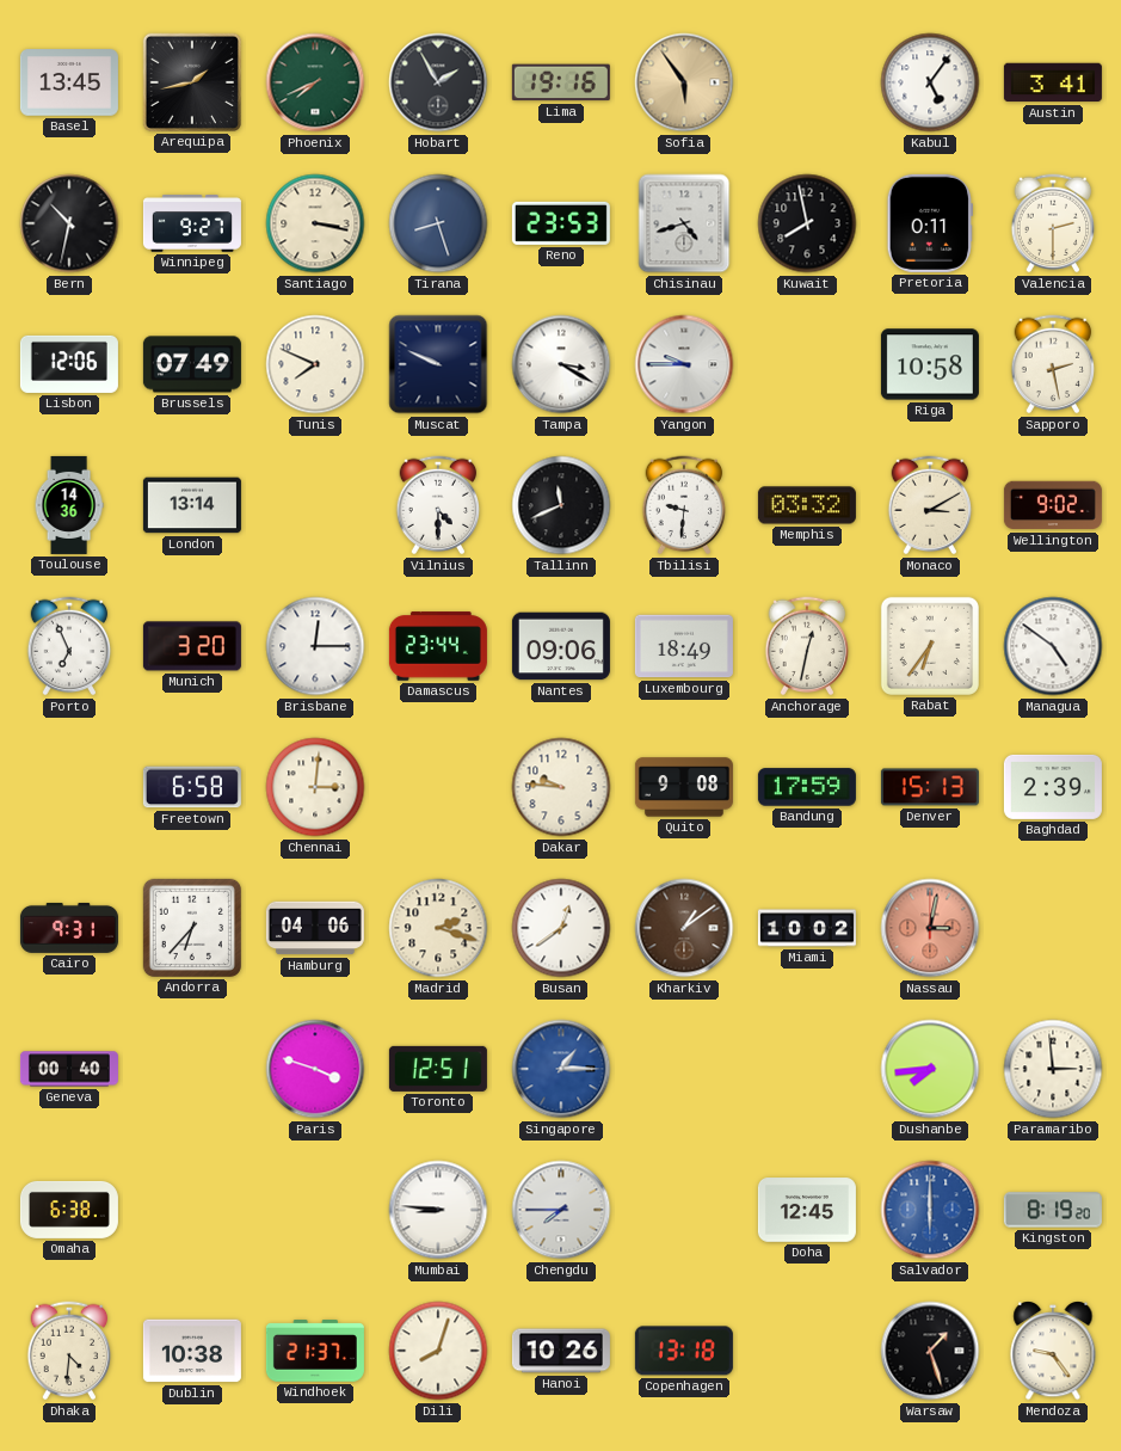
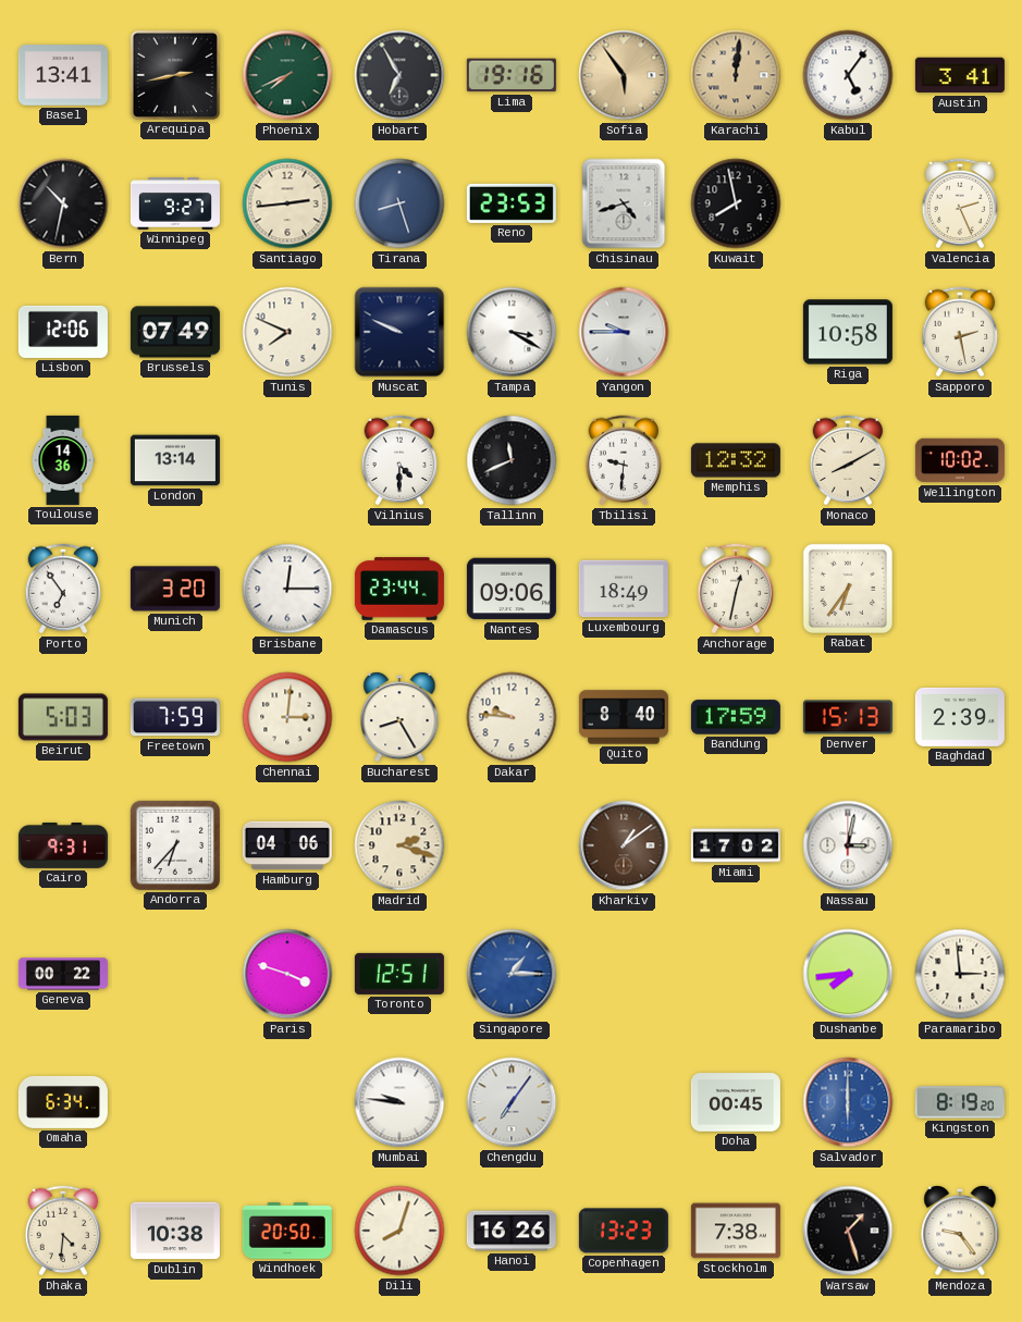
Basel: 13:45 -> 13:41 (63, 75)
Arequipa: 1:43 -> 2:43 (175, 75)
Hobart: 1:55 -> 6:55 (399, 75)
Karachi: none -> 12:01 (736, 75)
Santiago: 3:17 -> 2:44 (287, 203)
Pretoria: 0:11 -> none (929, 223)
Valencia: 2:30 -> 2:26 (960, 203)
Memphis: 03:32 -> 12:32 (736, 460)
Monaco: 3:10 -> 8:10 (848, 460)
Wellington: 9:02 -> 10:02 (960, 460)
Porto: 6:56 -> 6:54 (63, 589)
Managua: 4:51 -> none (1053, 646)
Beirut: none -> 5:03 (63, 717)
Freetown: 6:58 -> 7:59 (175, 717)
Bucharest: none -> 8:25 (399, 718)
Quito: 9:08 -> 8:40 (624, 717)
Busan: 12:39 -> none (561, 928)
Miami: 10:02 -> 17:02 (736, 845)
Nassau dial: salmon -> white (848, 845)
Geneva: 00:40 -> 00:22 (63, 974)
Omaha: 6:38 -> 6:34 (63, 1102)
Mumbai: 8:46 -> 9:46 (399, 1102)
Chengdu: 7:45 -> 7:06 (512, 1102)
Doha: 12:45 -> 00:45 (736, 1102)
Windhoek: 21:37 -> 20:50 (287, 1231)
Hanoi: 10:26 -> 16:26 (512, 1231)
Copenhagen: 13:18 -> 13:23 (624, 1231)
Stockholm: none -> 7:38 (736, 1231)
